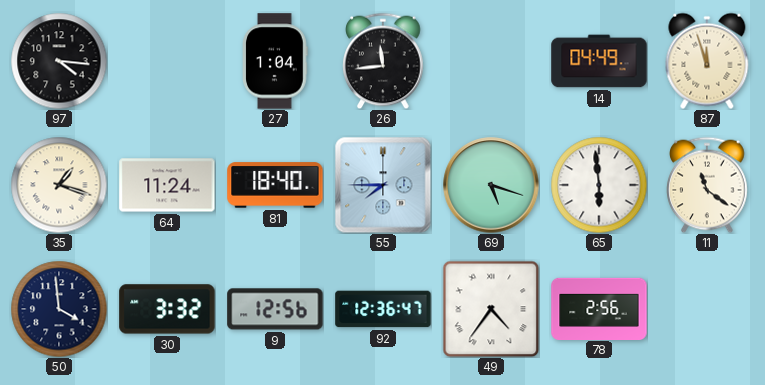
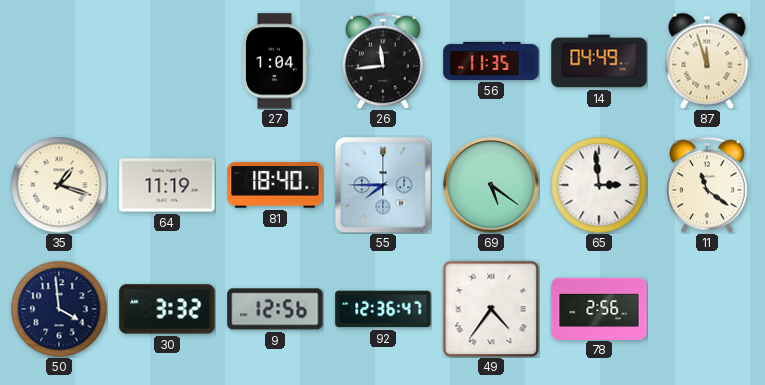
97: 4:16 -> none (59, 61)
56: none -> 11:35 (491, 61)
64: 11:24 -> 11:19 (167, 185)
69: 5:18 -> 5:21 (491, 185)
65: 5:59 -> 2:59 (599, 185)
